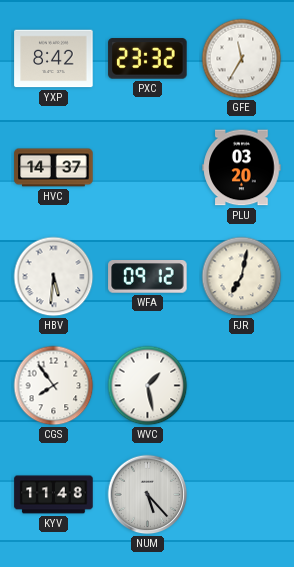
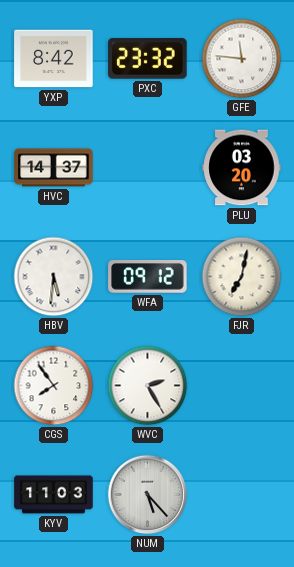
GFE: 11:35 -> 11:46 (242, 59)
WVC: 1:28 -> 2:25 (148, 386)
KYV: 11:48 -> 11:03 (54, 495)
